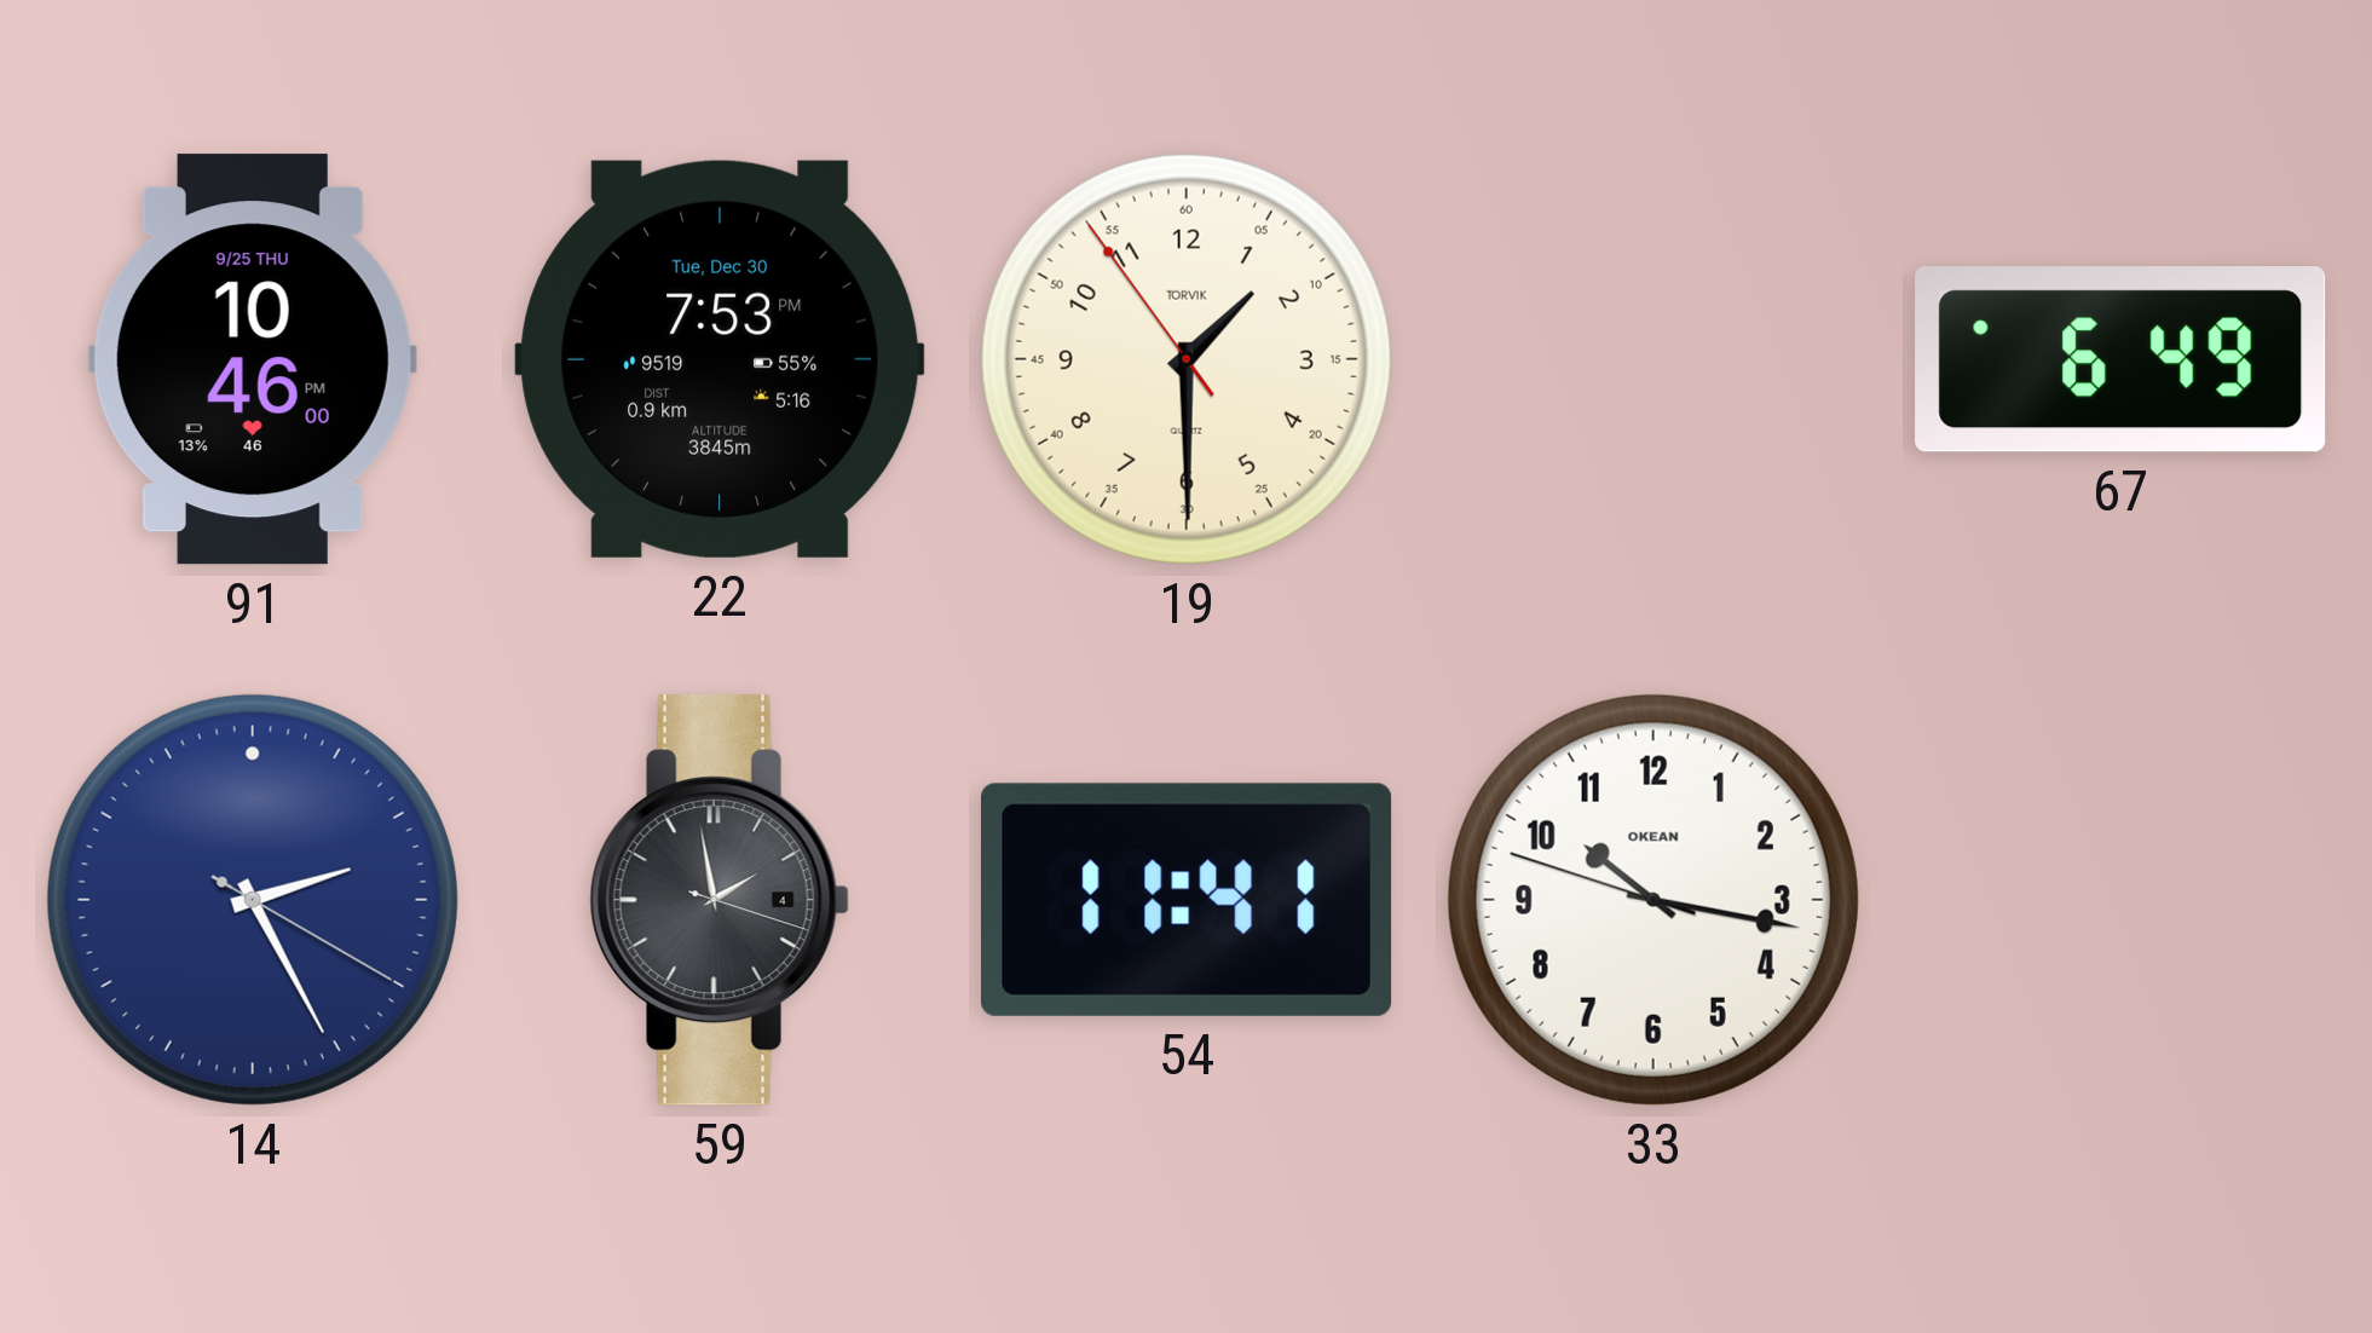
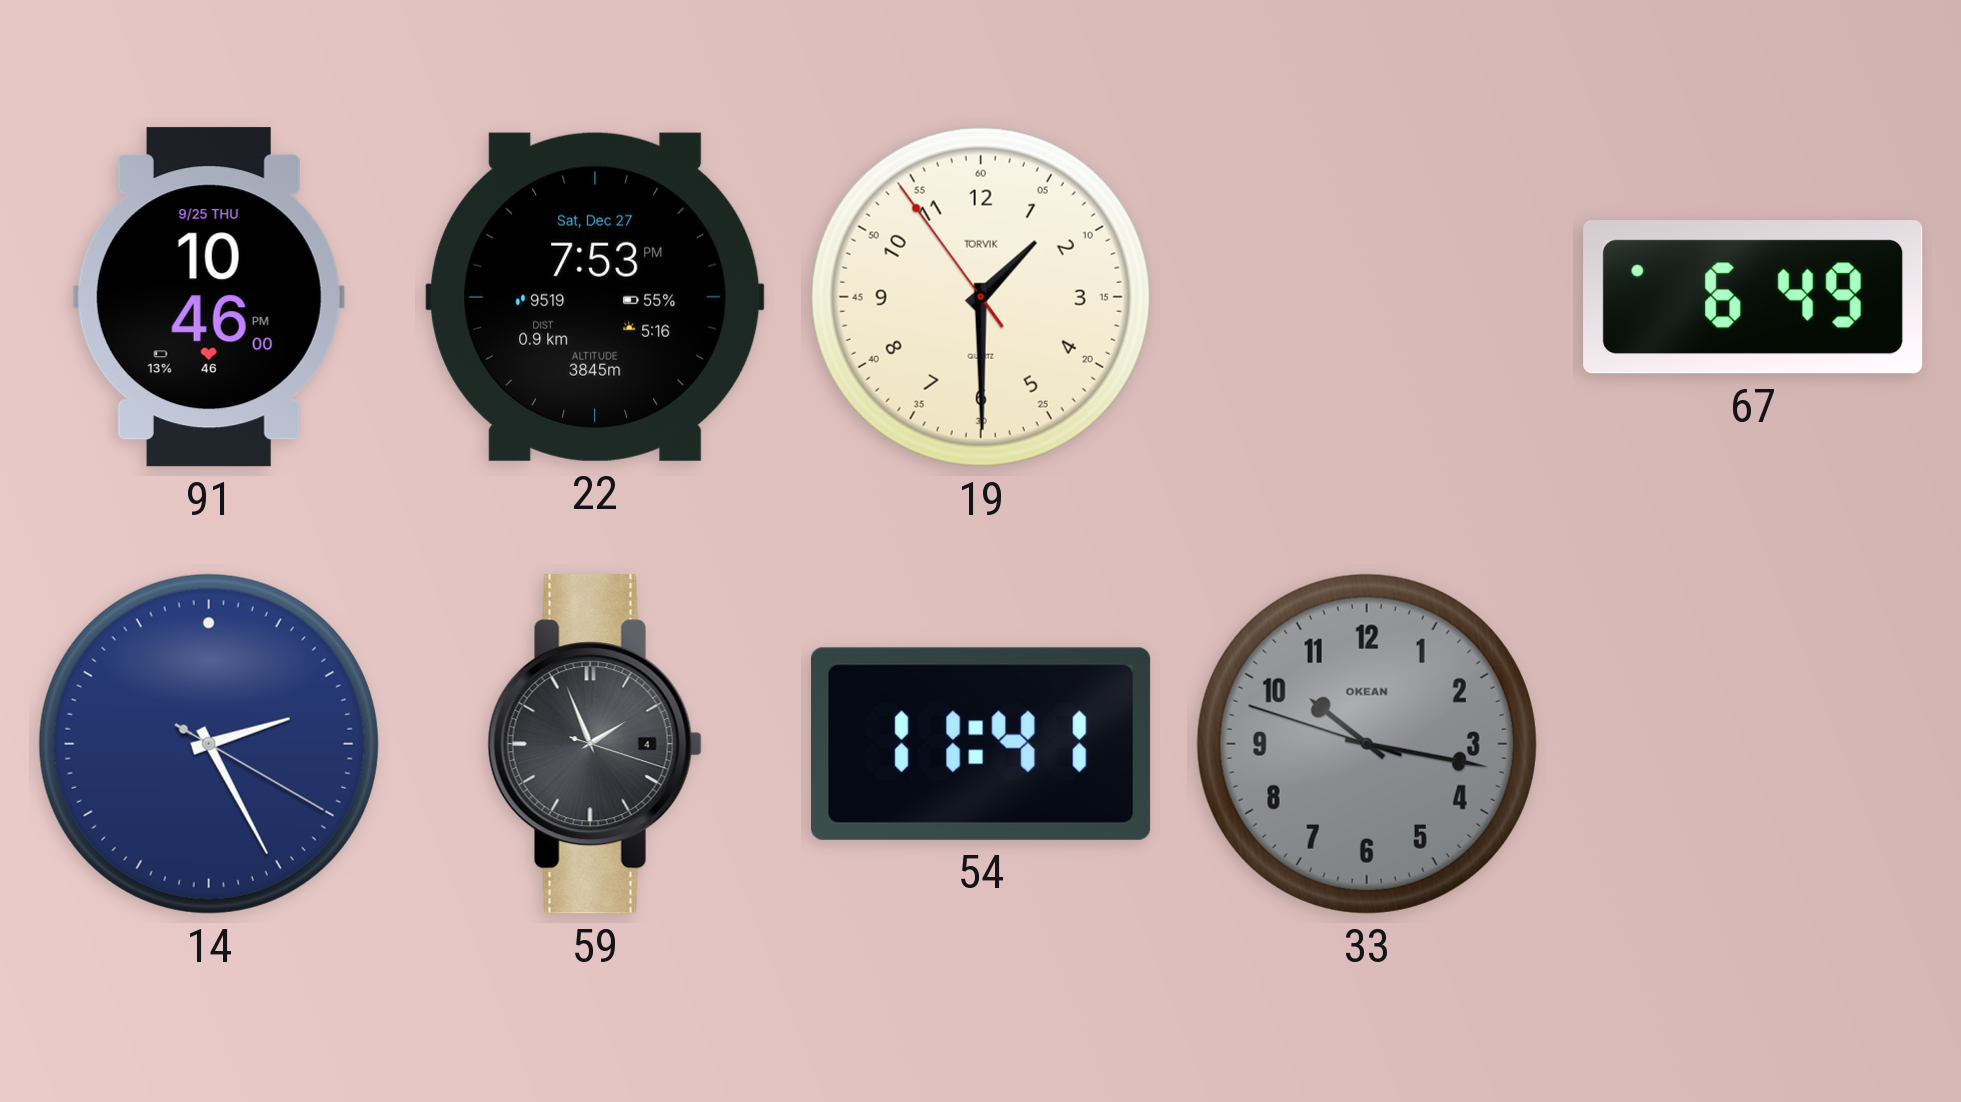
22 date: Tue, Dec 30 -> Sat, Dec 27 (595, 297)
59: 1:58 -> 1:56 (595, 744)
33 dial: white -> grey (1367, 744)
